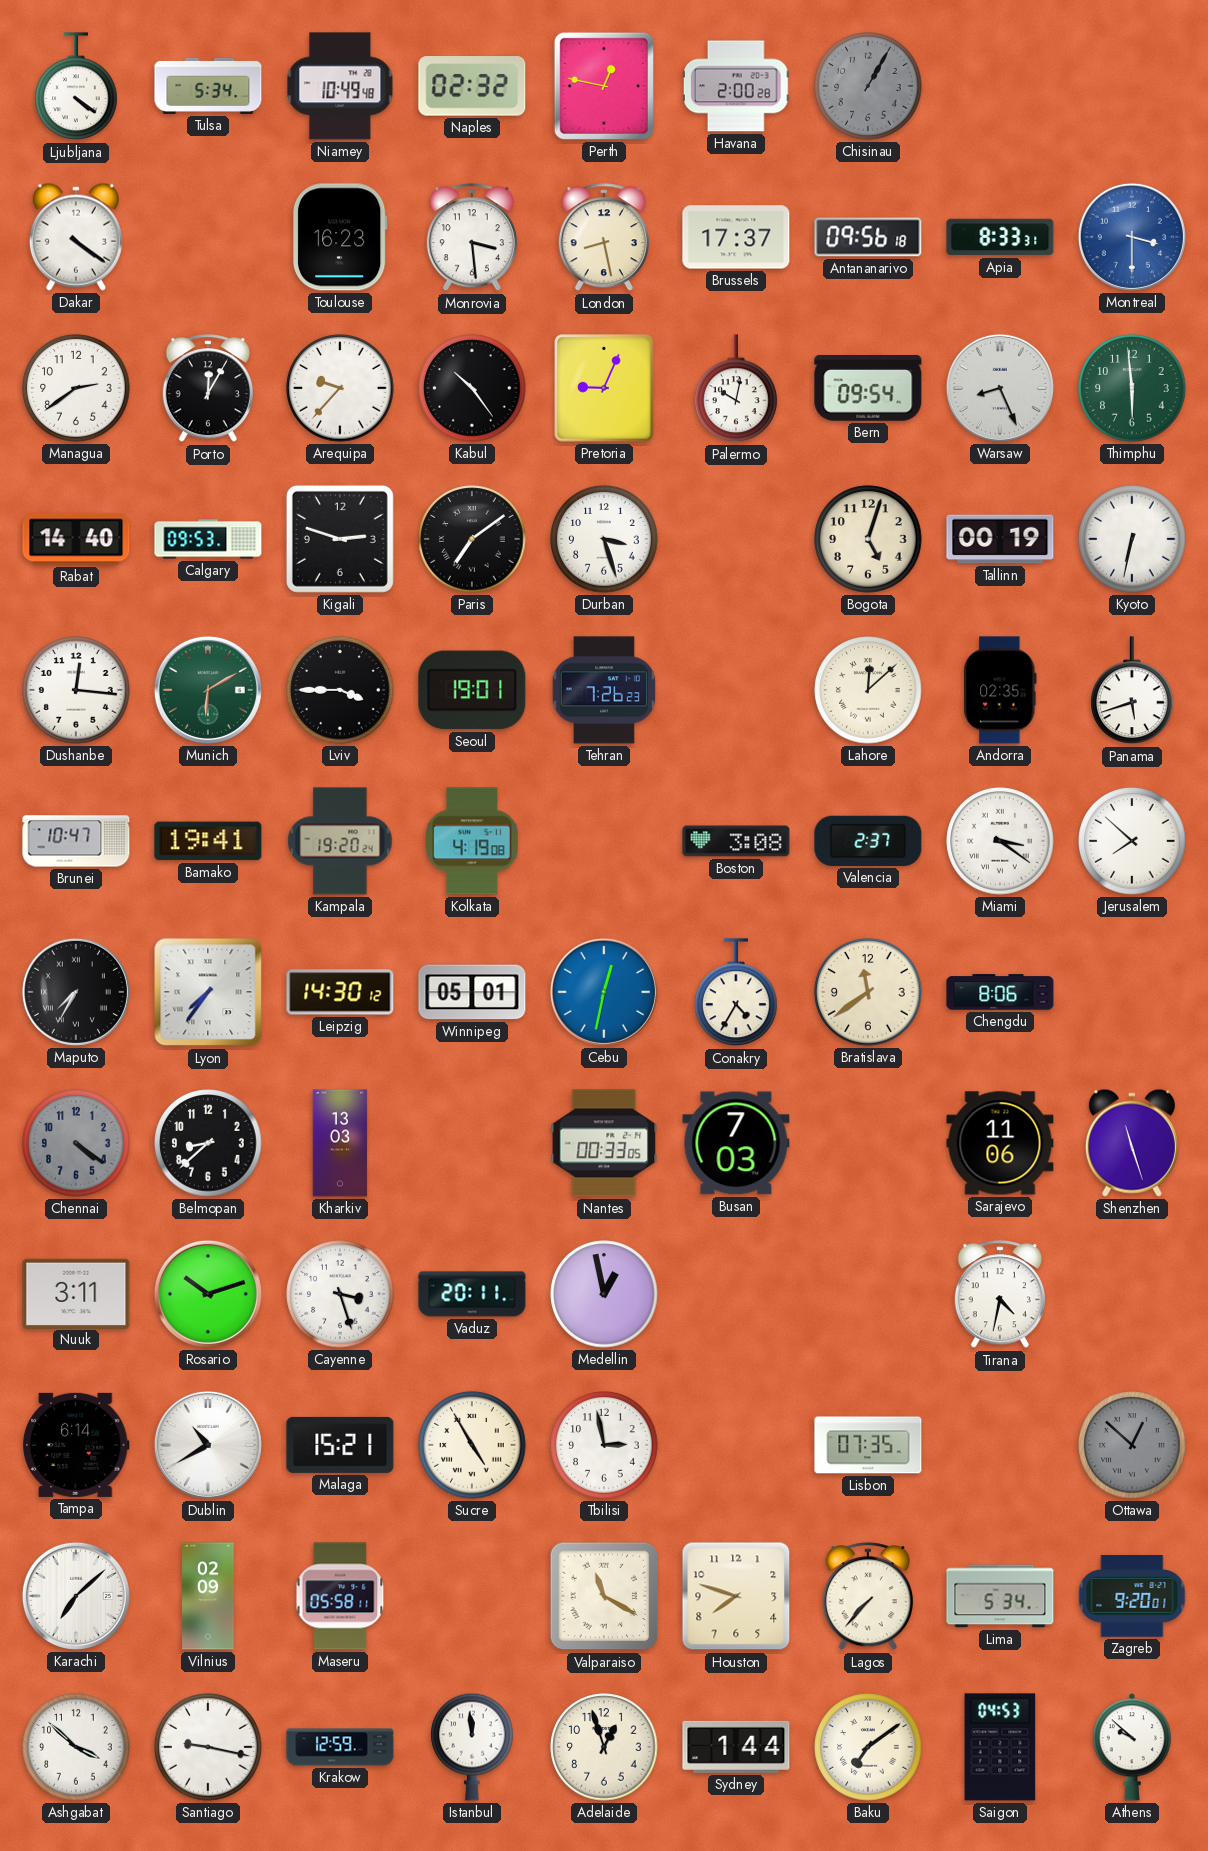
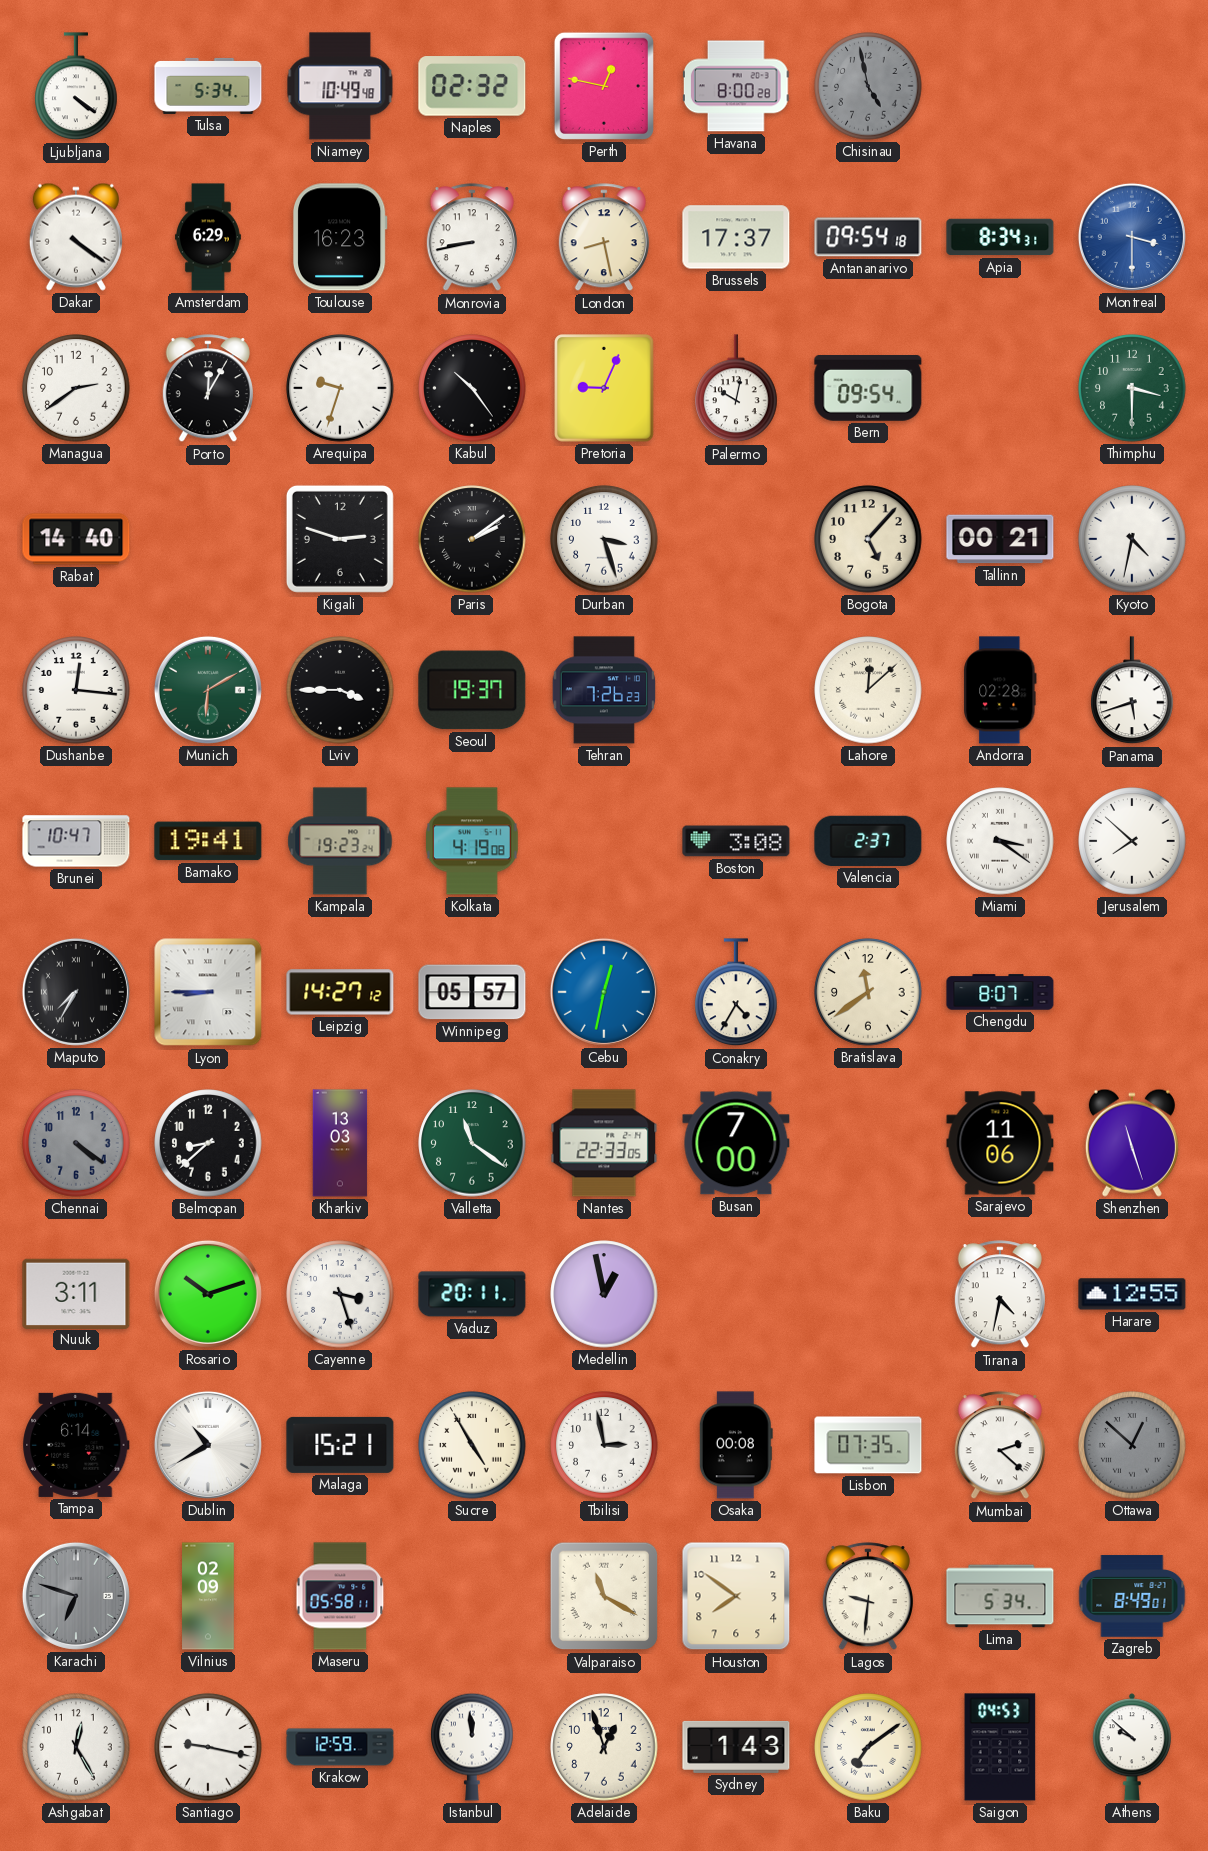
Havana: 2:00 -> 8:00 (736, 86)
Chisinau: 1:05 -> 4:58 (868, 86)
Amsterdam: none -> 6:29 (208, 237)
Monrovia: 3:29 -> 8:43 (472, 238)
Antananarivo: 09:56 -> 09:54 (868, 237)
Apia: 8:33 -> 8:34 (1000, 237)
Arequipa: 9:37 -> 9:33 (340, 388)
Warsaw: 8:26 -> none (1000, 388)
Thimphu: 5:59 -> 3:30 (1132, 388)
Calgary: 09:53 -> none (208, 539)
Paris: 7:09 -> 2:09 (472, 539)
Bogota: 5:03 -> 5:07 (868, 539)
Tallinn: 00:19 -> 00:21 (1000, 539)
Kyoto: 6:32 -> 4:32 (1132, 539)
Seoul: 19:01 -> 19:37 (472, 690)
Andorra: 02:35 -> 02:28 (1000, 690)
Kampala: 19:20 -> 19:23 (340, 841)
Lyon: 7:36 -> 8:45 (208, 992)
Leipzig: 14:30 -> 14:27 (340, 992)
Winnipeg: 05:01 -> 05:57 (472, 992)
Chengdu: 8:06 -> 8:07 (1000, 992)
Valletta: none -> 11:21 (472, 1143)
Nantes: 00:33 -> 22:33 (604, 1143)
Busan: 7:03 -> 7:00 (736, 1143)
Harare: none -> 12:55 (1132, 1294)
Osaka: none -> 00:08 (736, 1445)
Mumbai: none -> 2:22 (1000, 1446)
Karachi: 7:08 -> 6:48 (76, 1596)
Karachi dial: white -> grey (76, 1596)
Houston: 7:48 -> 7:51 (736, 1596)
Lagos: 7:37 -> 9:31 (868, 1597)
Zagreb: 9:20 -> 8:49 (1132, 1596)
Ashgabat: 3:52 -> 12:25 (76, 1747)
Sydney: 1:44 -> 1:43 (736, 1747)
